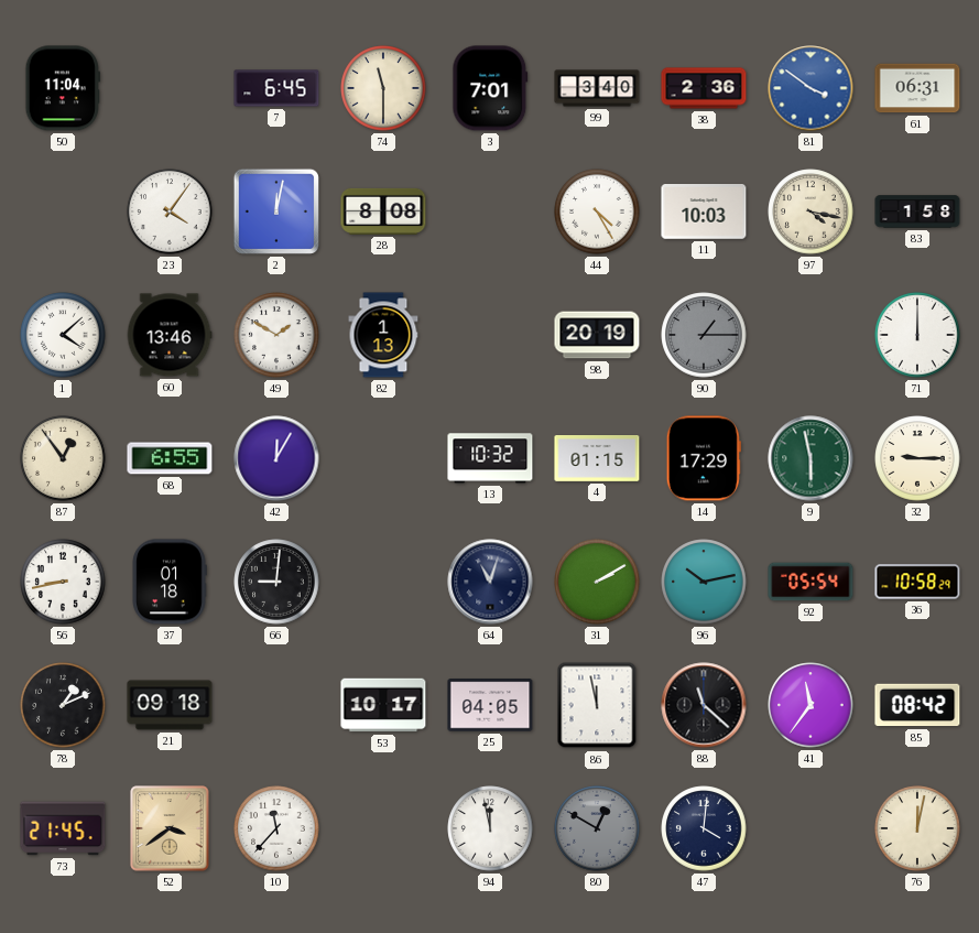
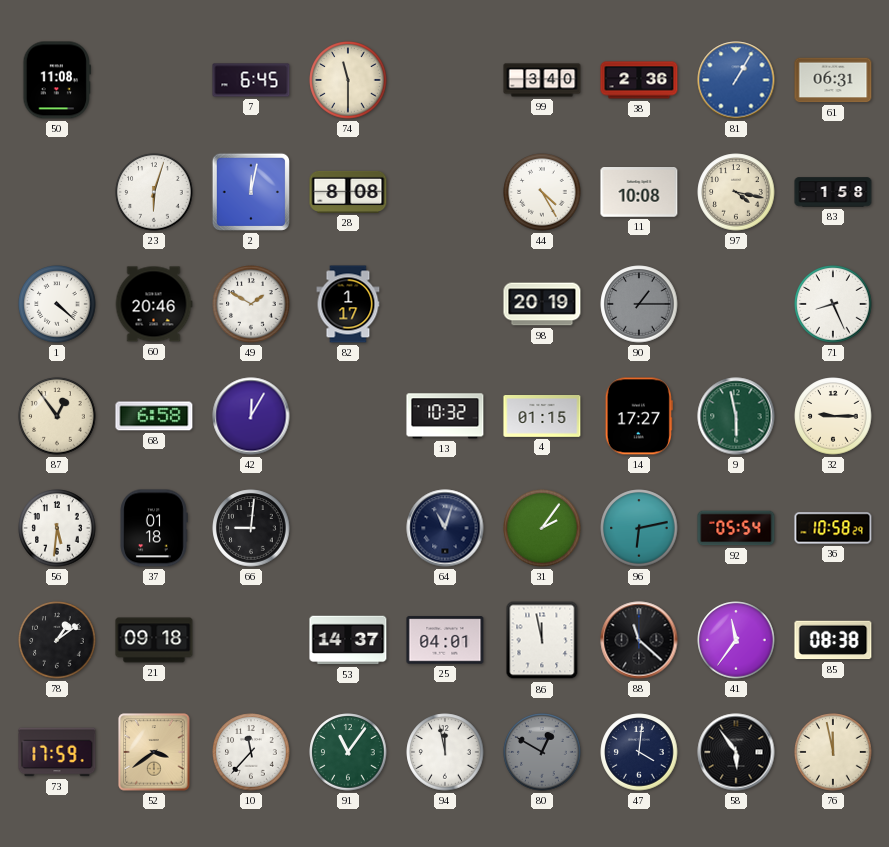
50: 11:04 -> 11:08 (57, 80)
3: 7:01 -> none (490, 88)
81: 3:51 -> 1:05 (736, 80)
23: 4:06 -> 6:03 (154, 192)
11: 10:03 -> 10:08 (639, 192)
1: 4:08 -> 4:22 (57, 304)
60: 13:46 -> 20:46 (154, 304)
82: 1:13 -> 1:17 (348, 304)
71: 12:00 -> 8:26 (833, 304)
68: 6:55 -> 6:58 (154, 416)
14: 17:29 -> 17:27 (639, 416)
56: 8:43 -> 5:31 (57, 528)
31: 2:10 -> 2:06 (542, 528)
96: 10:13 -> 6:13 (639, 528)
78: 1:11 -> 1:09 (57, 640)
53: 10:17 -> 14:37 (348, 640)
25: 04:05 -> 04:01 (445, 640)
85: 08:42 -> 08:38 (833, 640)
73: 21:45 -> 17:59 (57, 752)
91: none -> 11:06 (348, 752)
58: none -> 5:54 (736, 752)
76: 12:02 -> 11:58 (833, 752)
